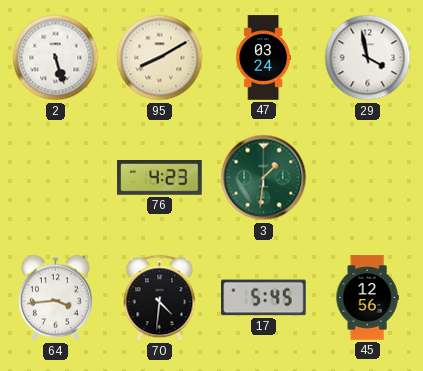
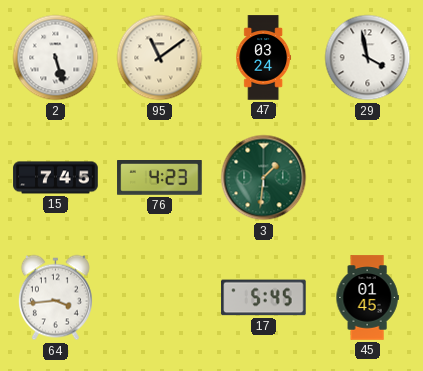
95: 8:10 -> 11:09 (160, 58)
15: none -> 7:45 (56, 178)
70: 4:31 -> none (160, 298)
45: 12:56 -> 01:45 (367, 298)
